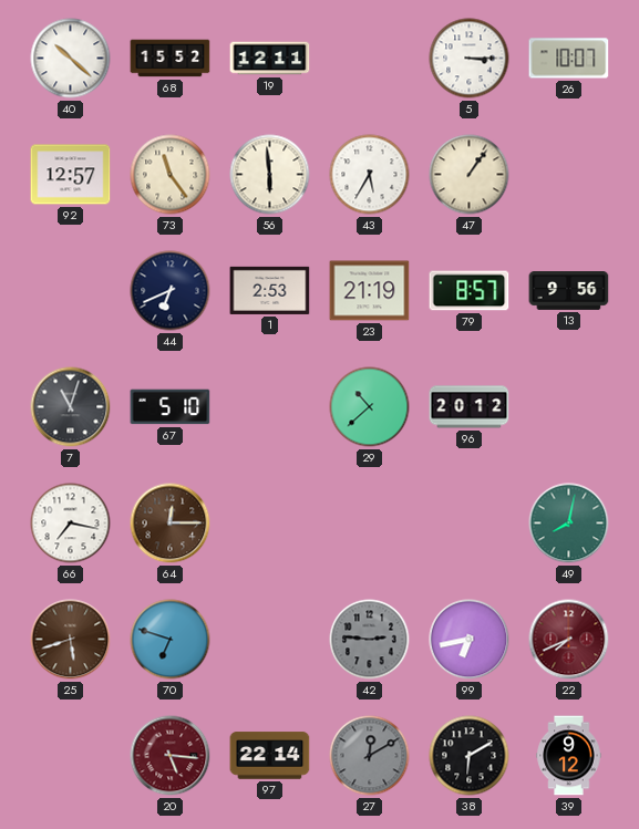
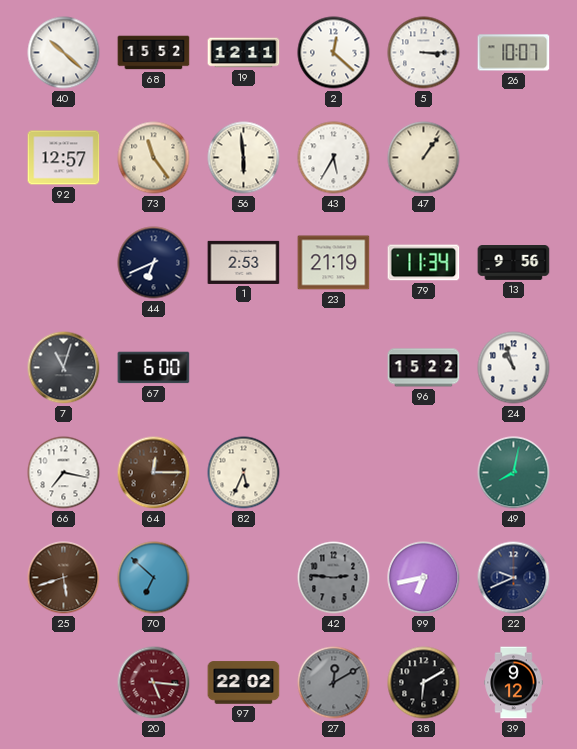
2: none -> 12:22 (334, 53)
79: 8:57 -> 11:34 (424, 263)
67: 5:10 -> 6:00 (154, 368)
29: 10:38 -> none (370, 407)
96: 20:12 -> 15:22 (424, 368)
24: none -> 10:57 (514, 368)
82: none -> 5:34 (244, 473)
70: 6:48 -> 6:52 (154, 578)
22: 7:41 -> 9:41 (514, 578)
22 dial: burgundy -> navy (514, 578)
97: 22:14 -> 22:02 (244, 683)
